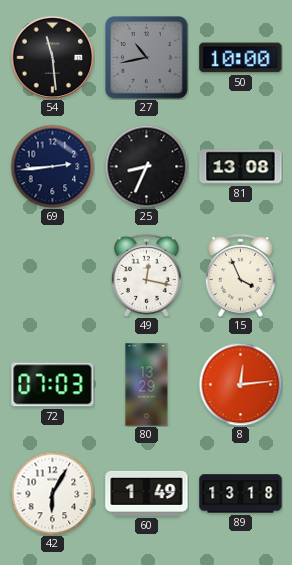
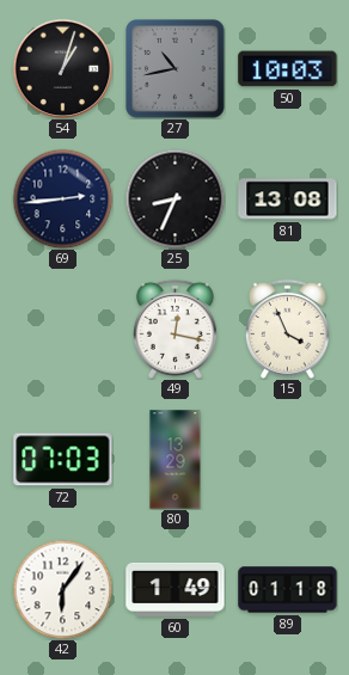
54: 11:29 -> 1:03 (62, 68)
50: 10:00 -> 10:03 (288, 69)
8: 12:14 -> none (240, 384)
42: 6:05 -> 6:06 (62, 589)
89: 13:18 -> 01:18 (288, 590)
